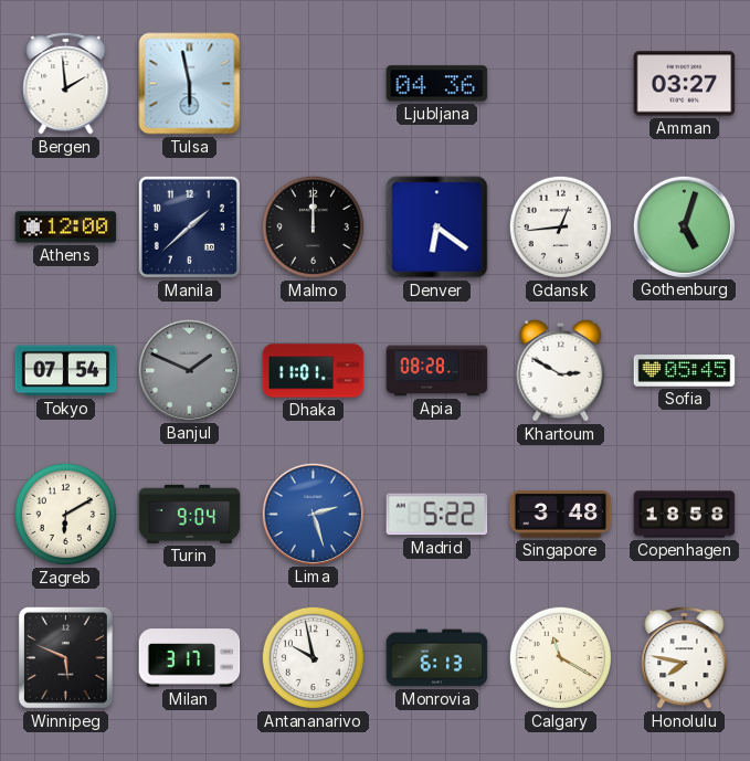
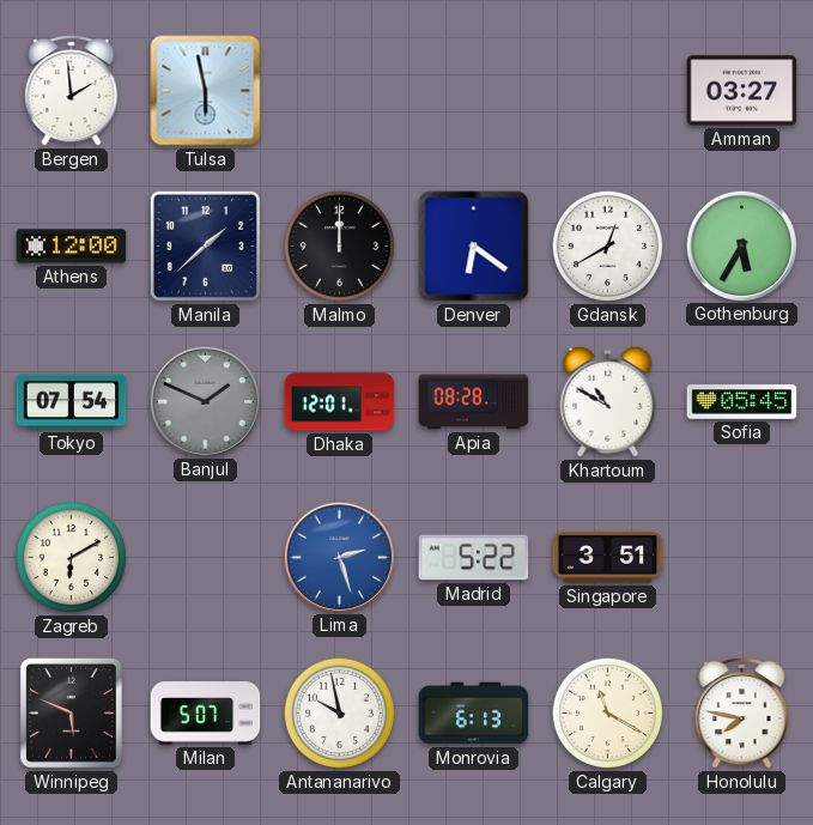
Ljubljana: 04:36 -> none (437, 84)
Gdansk: 12:44 -> 12:40 (607, 245)
Gothenburg: 5:03 -> 5:35 (741, 245)
Dhaka: 11:01 -> 12:01 (340, 402)
Khartoum: 2:50 -> 10:50 (608, 401)
Turin: 9:04 -> none (190, 514)
Singapore: 3:48 -> 3:51 (608, 558)
Copenhagen: 18:58 -> none (685, 515)
Milan: 3:17 -> 5:07 (206, 714)
